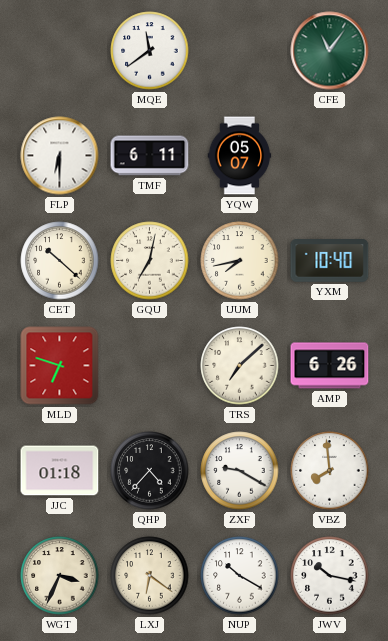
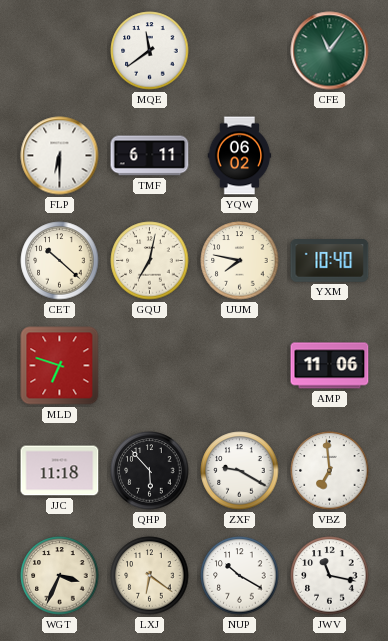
YQW: 05:07 -> 06:02 (240, 156)
UUM: 7:43 -> 7:47 (240, 261)
TRS: 7:08 -> none (240, 366)
AMP: 6:26 -> 11:06 (330, 366)
JJC: 01:18 -> 11:18 (60, 471)
QHP: 4:37 -> 5:53 (150, 471)
VBZ: 7:59 -> 6:59 (330, 471)
JWV: 10:17 -> 11:17 (330, 576)
